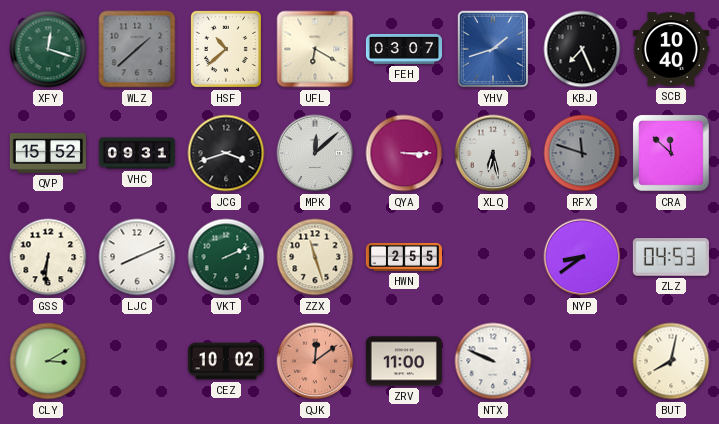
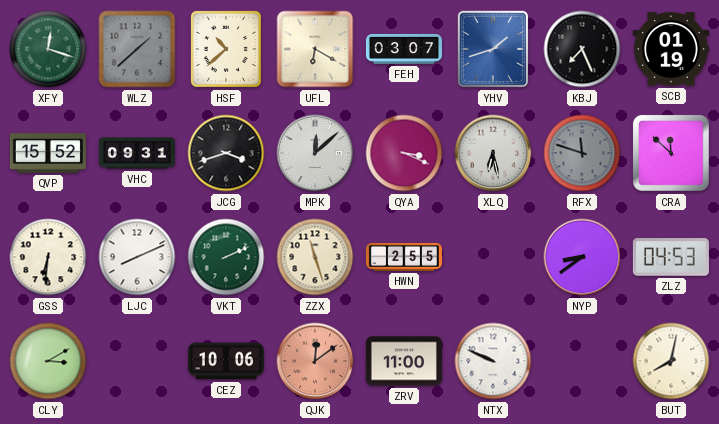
SCB: 10:40 -> 01:19 (671, 49)
QYA: 3:15 -> 3:19 (404, 153)
CEZ: 10:02 -> 10:06 (226, 361)
